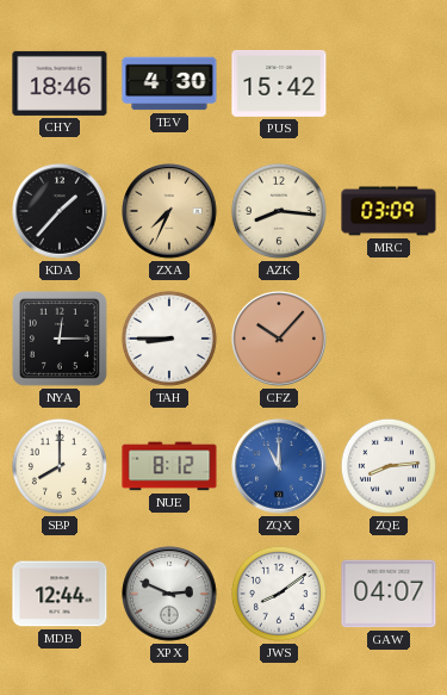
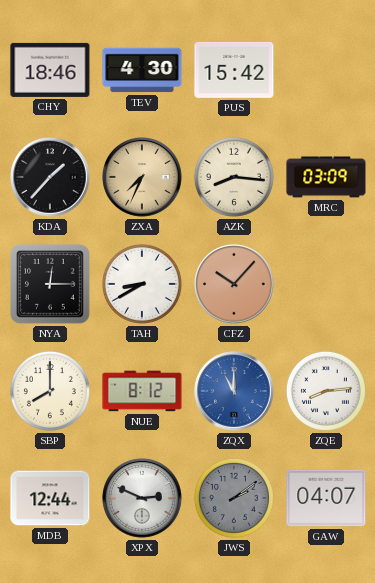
TAH: 8:45 -> 8:40 (142, 284)
JWS: 8:09 -> 2:09 (234, 498)
JWS dial: white -> grey (234, 498)
